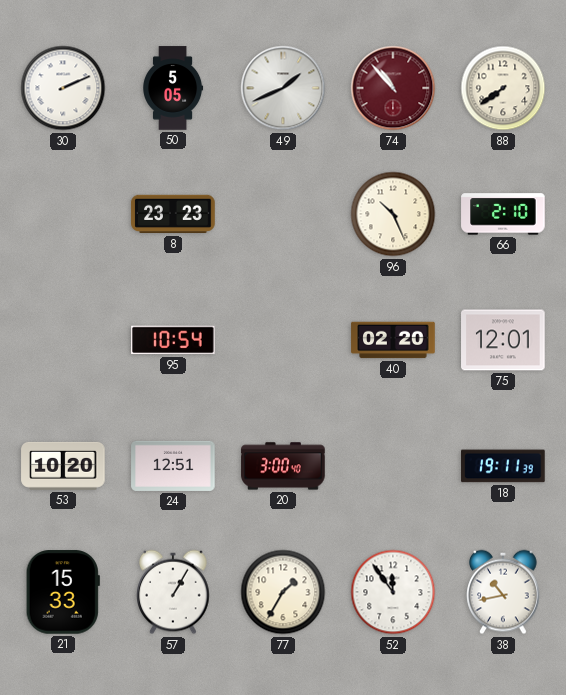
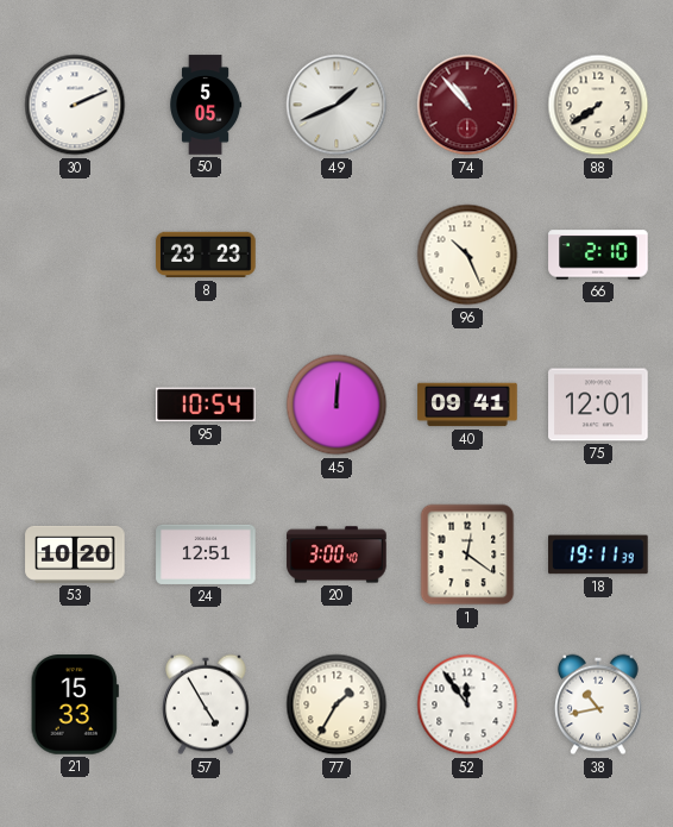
45: none -> 12:01 (336, 405)
40: 02:20 -> 09:41 (467, 405)
1: none -> 12:21 (467, 555)
57: 1:05 -> 4:55 (206, 704)
